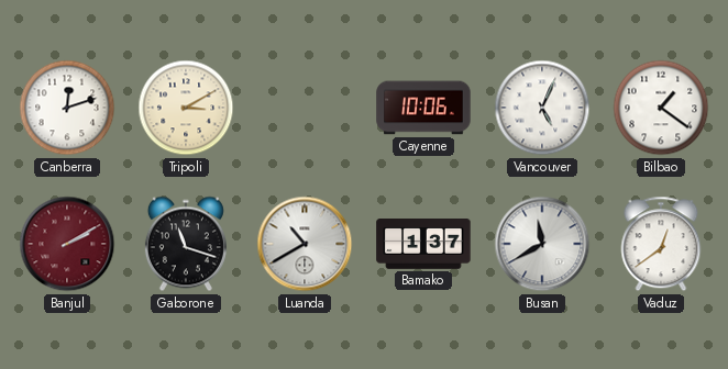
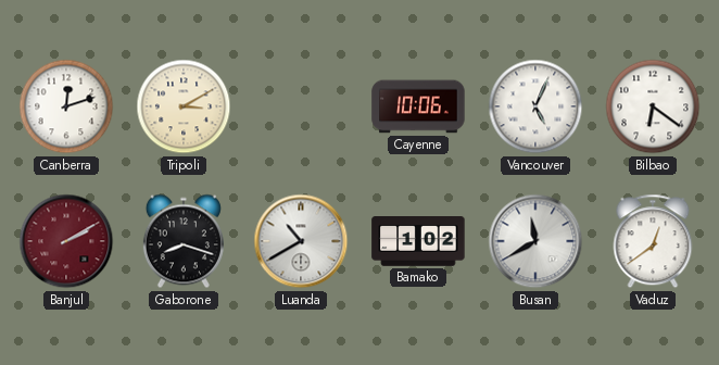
Bilbao: 1:21 -> 6:21 (653, 106)
Gaborone: 11:18 -> 8:18 (184, 241)
Bamako: 1:37 -> 1:02 (418, 242)
